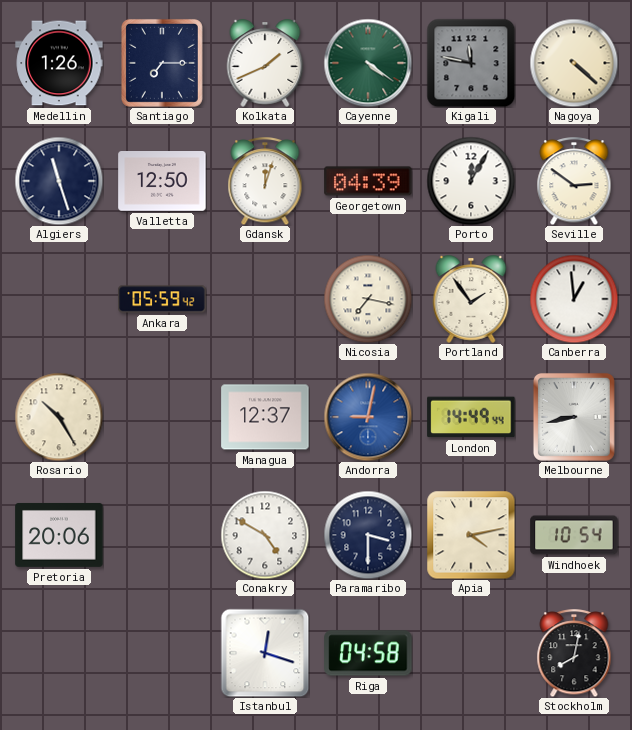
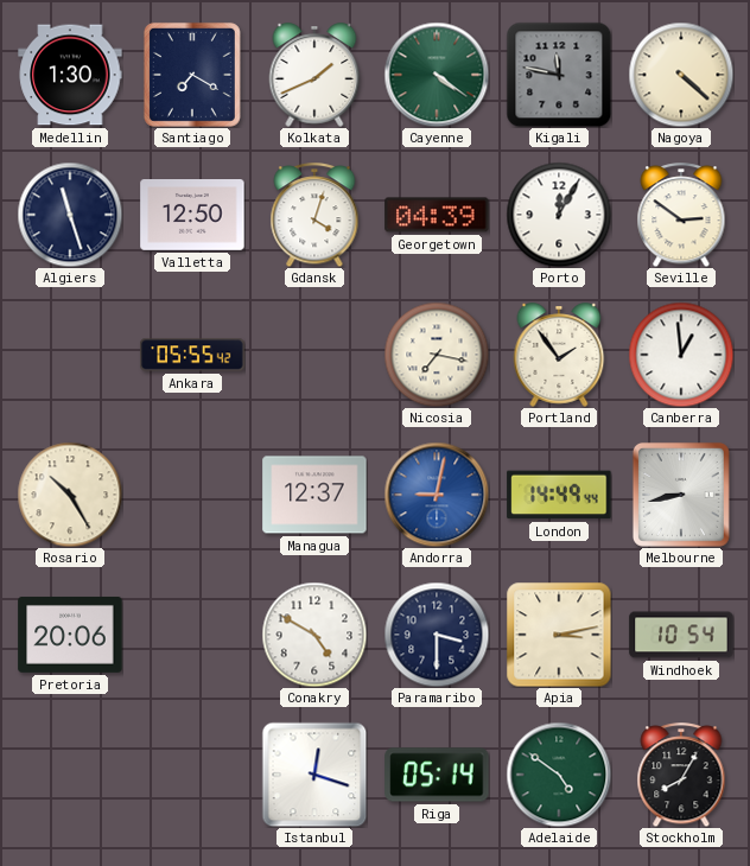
Medellin: 1:26 -> 1:30 (70, 75)
Santiago: 7:15 -> 7:20 (192, 75)
Gdansk: 12:03 -> 4:03 (314, 215)
Ankara: 05:59 -> 05:55 (192, 355)
Apia: 4:13 -> 3:13 (559, 635)
Riga: 04:58 -> 05:14 (437, 775)
Adelaide: none -> 4:51 (559, 775)
Stockholm: 8:02 -> 8:05 (681, 775)
